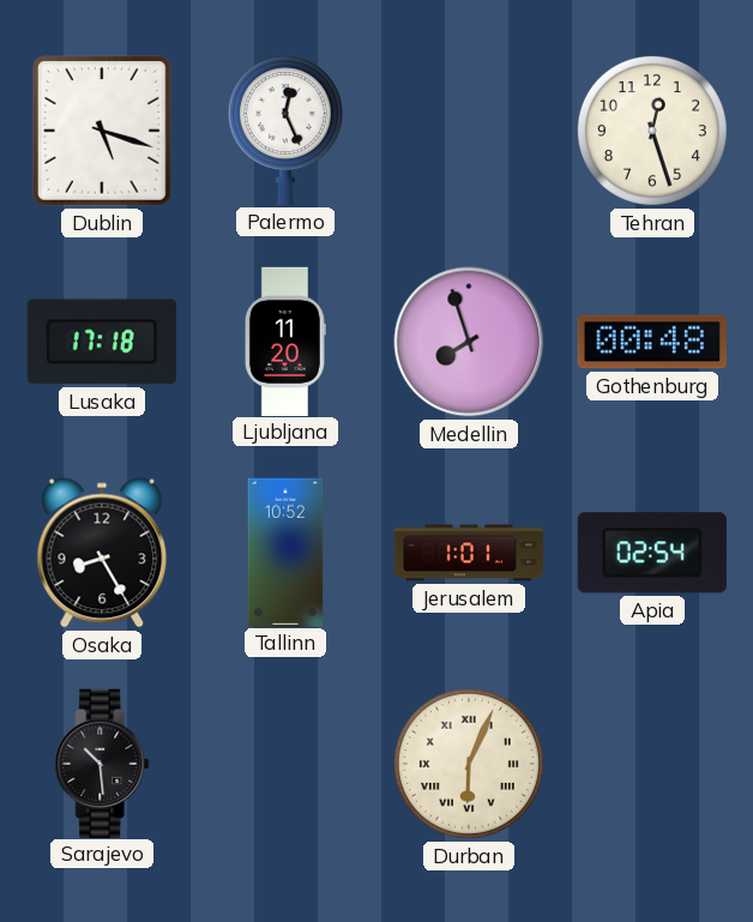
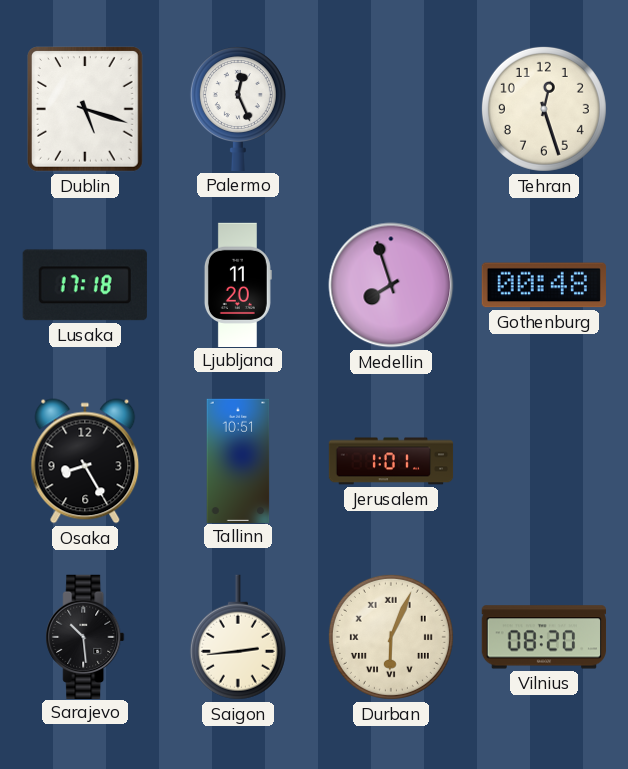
Tallinn: 10:52 -> 10:51 (238, 460)
Apia: 02:54 -> none (652, 553)
Saigon: none -> 2:44 (238, 637)
Vilnius: none -> 08:20 (544, 637)
